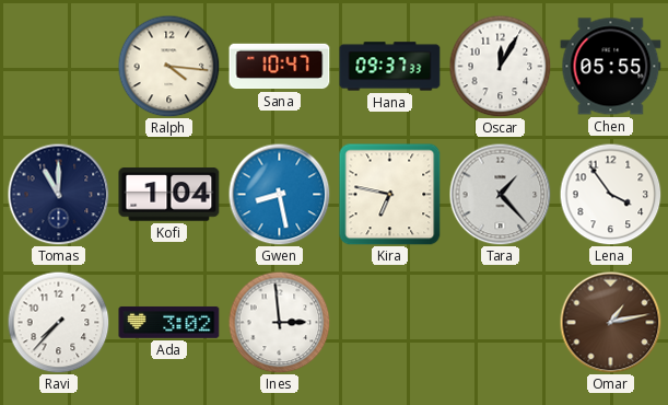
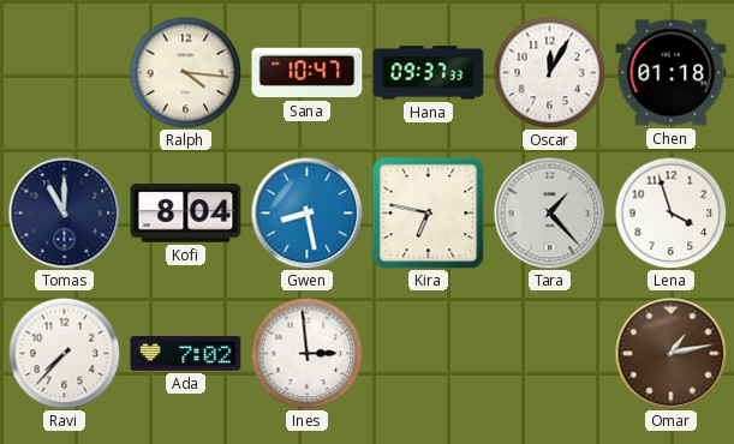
Chen: 05:55 -> 01:18 (672, 73)
Kofi: 1:04 -> 8:04 (186, 214)
Lena: 3:54 -> 3:57 (670, 212)
Ada: 3:02 -> 7:02 (186, 353)
